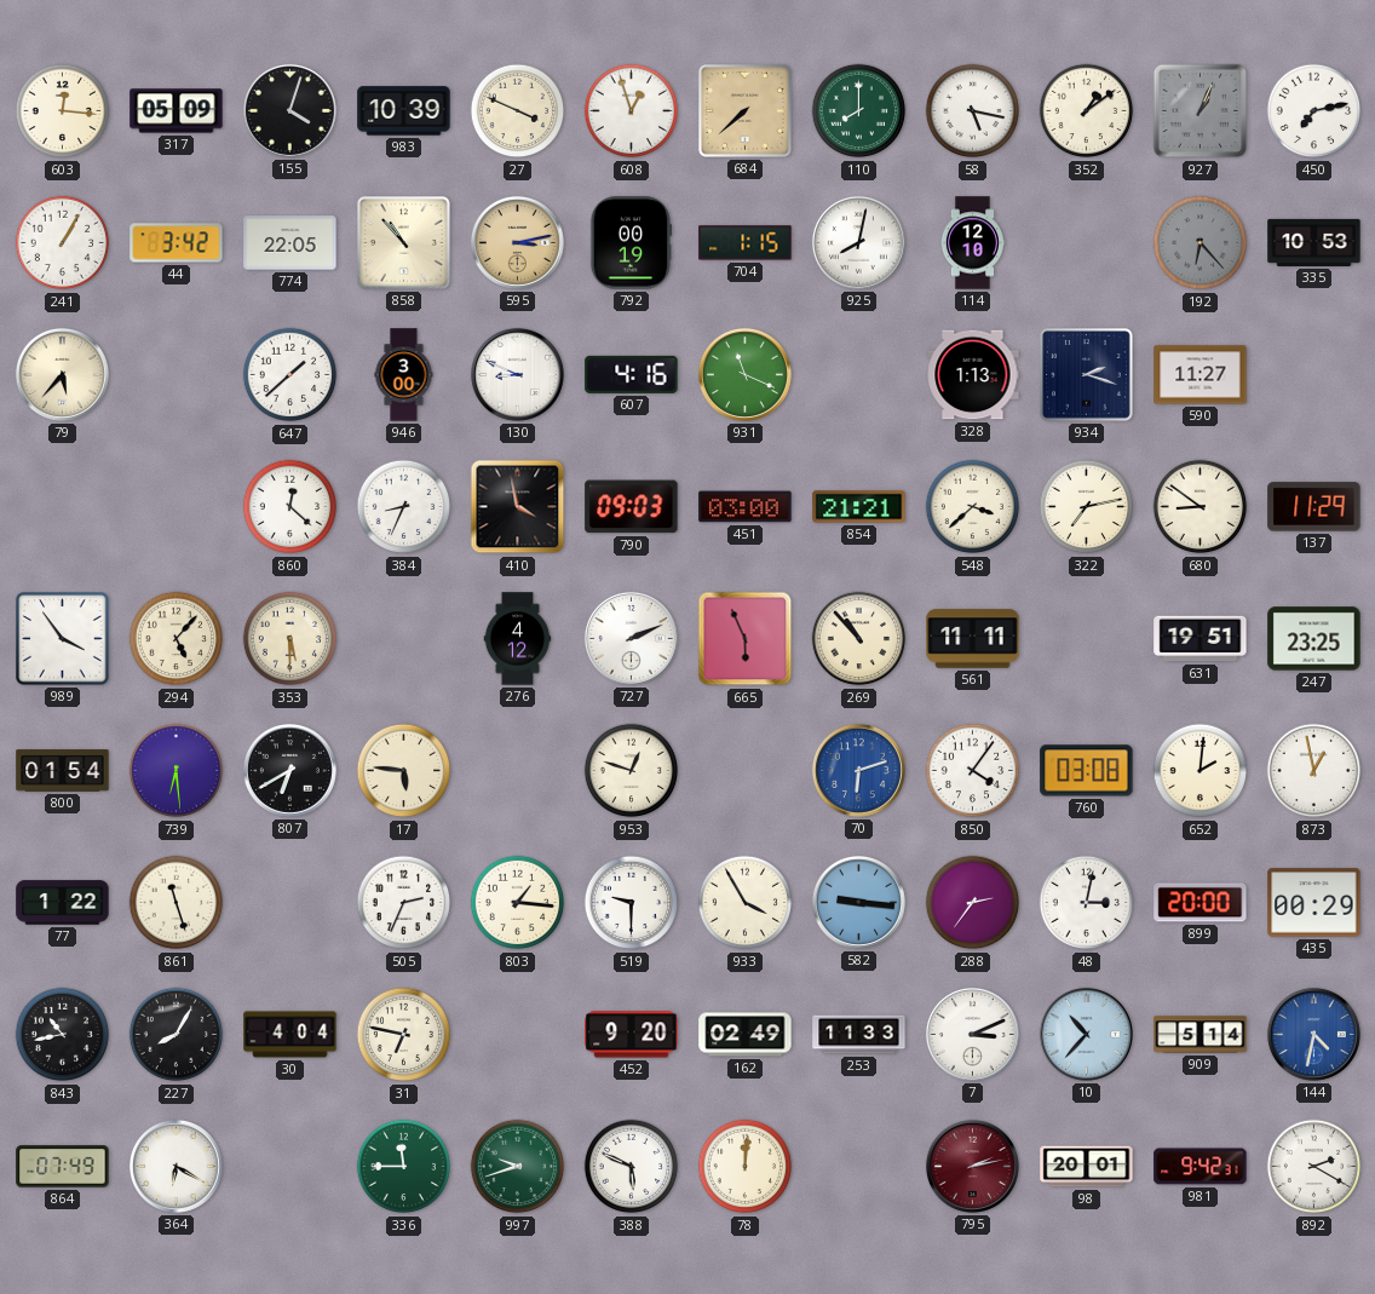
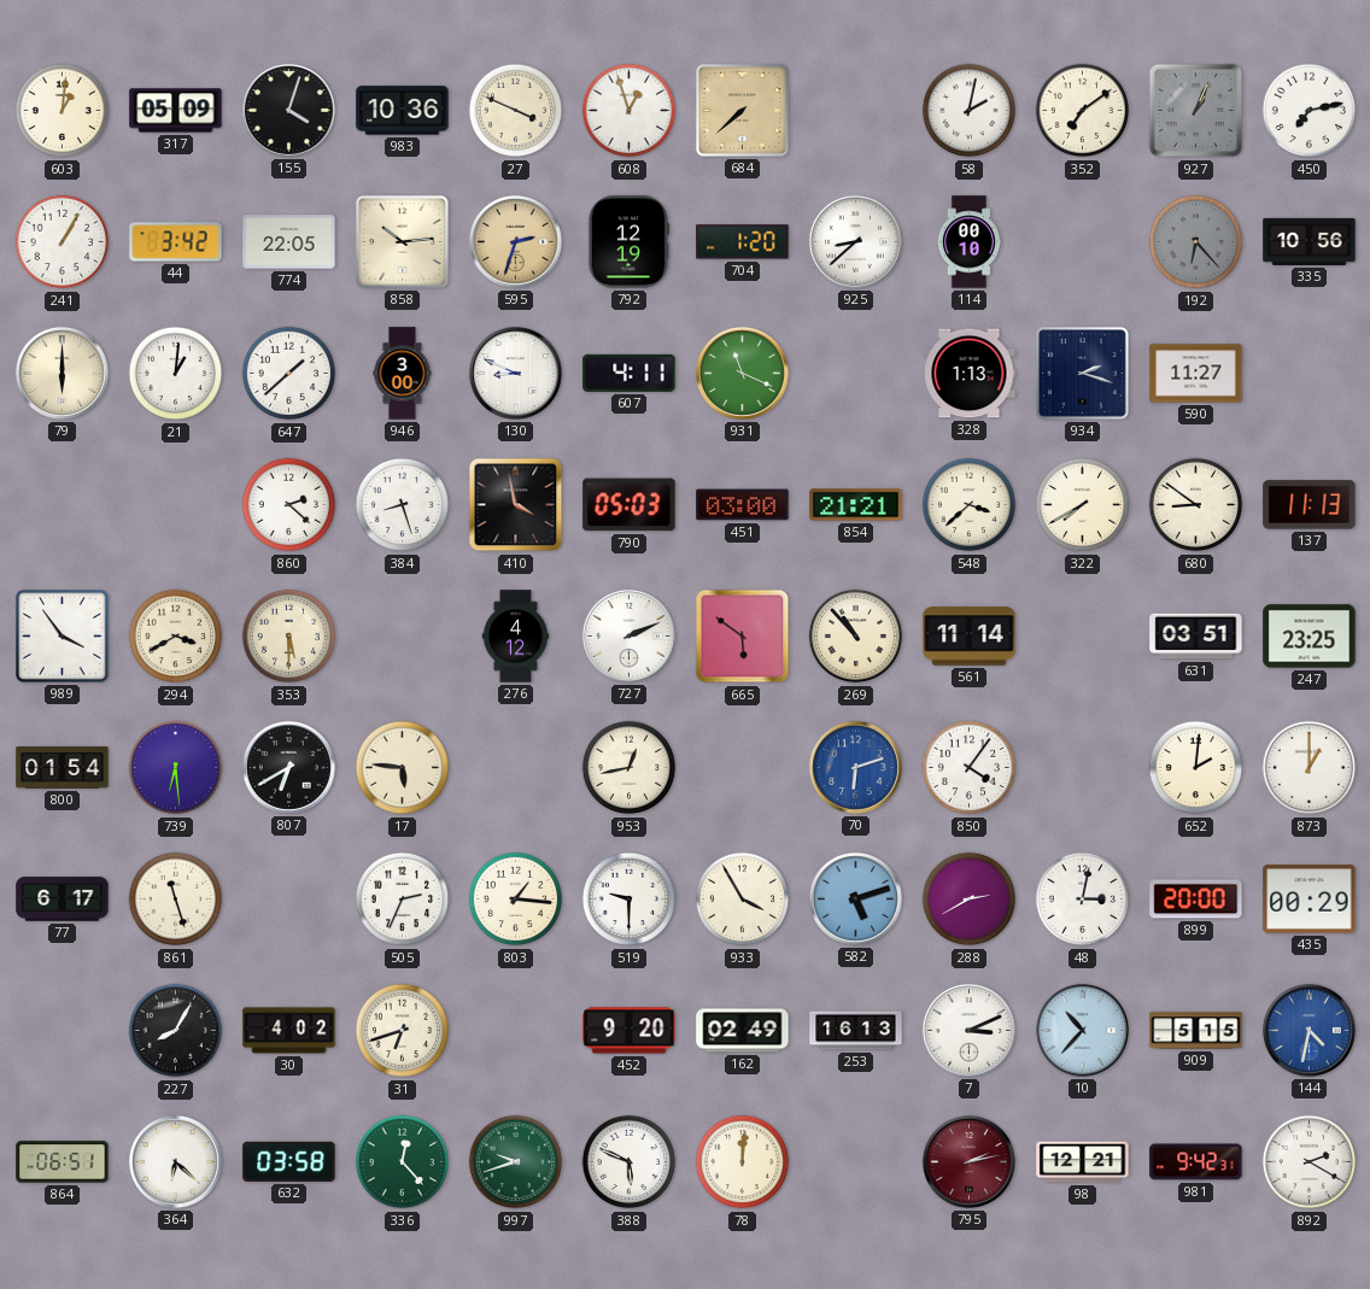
603: 12:16 -> 1:01 (63, 111)
983: 10:39 -> 10:36 (403, 111)
110: 8:00 -> none (859, 111)
58: 5:17 -> 2:02 (970, 111)
352: 1:09 -> 7:09 (1083, 111)
858: 10:53 -> 10:14 (403, 242)
595: 3:13 -> 2:33 (515, 241)
792: 00:19 -> 12:19 (628, 242)
704: 1:15 -> 1:20 (743, 242)
925: 8:02 -> 8:38 (855, 241)
114: 12:10 -> 00:10 (968, 242)
335: 10:53 -> 10:56 (1310, 241)
79: 5:37 -> 6:00 (62, 373)
21: none -> 1:01 (176, 374)
607: 4:16 -> 4:11 (630, 373)
860: 12:22 -> 2:22 (289, 505)
384: 8:34 -> 8:27 (403, 505)
790: 09:03 -> 05:03 (630, 505)
322: 7:13 -> 7:40 (1083, 505)
137: 11:29 -> 11:13 (1310, 505)
294: 5:07 -> 3:40 (176, 637)
665: 5:56 -> 5:51 (743, 637)
561: 11:11 -> 11:14 (970, 637)
631: 19:51 -> 03:51 (1196, 637)
953: 12:48 -> 12:43 (630, 768)
760: 03:08 -> none (1087, 771)
873: 12:58 -> 1:00 (1310, 768)
77: 1:22 -> 6:17 (63, 900)
582: 9:16 -> 5:12 (855, 898)
288: 2:36 -> 2:40 (970, 900)
843: 10:43 -> none (63, 1035)
30: 4:04 -> 4:02 (289, 1031)
31: 6:47 -> 6:42 (403, 1031)
253: 11:33 -> 16:13 (856, 1031)
909: 5:14 -> 5:15 (1196, 1031)
864: 07:49 -> 06:51 (63, 1162)
364: 6:20 -> 6:22 (175, 1161)
632: none -> 03:58 (289, 1161)
336: 11:45 -> 12:23 (403, 1162)
98: 20:01 -> 12:21 (1083, 1162)
